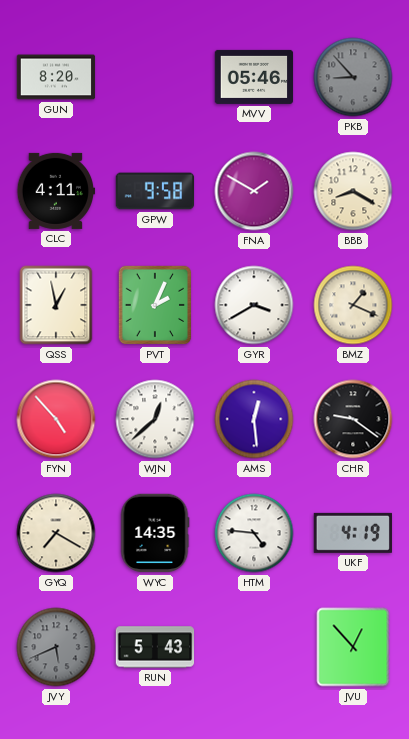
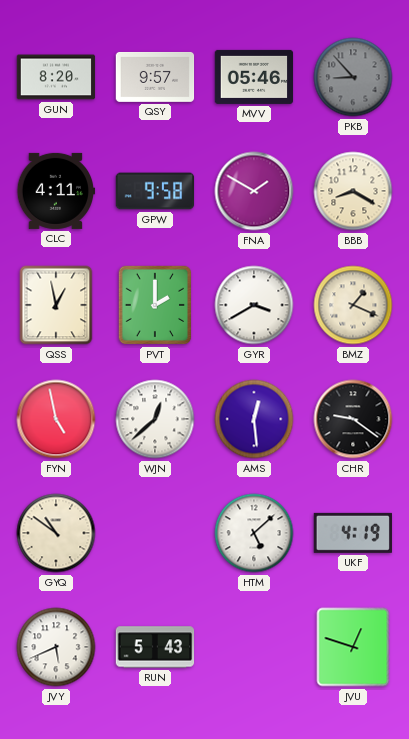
QSY: none -> 9:57 (155, 77)
PVT: 2:04 -> 2:00 (155, 305)
FYN: 4:53 -> 4:58 (56, 419)
GYQ: 7:20 -> 10:51 (56, 533)
WYC: 14:35 -> none (155, 533)
HTM: 4:46 -> 5:08 (254, 533)
JVY dial: grey -> white (56, 647)
JVU: 12:53 -> 12:48 (353, 647)
